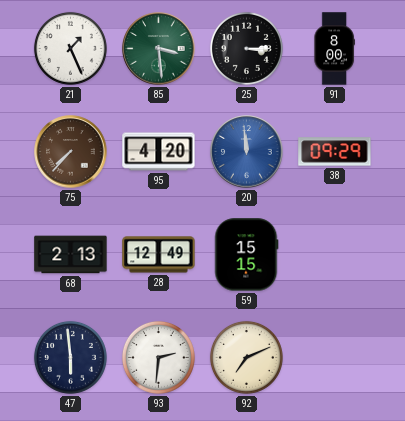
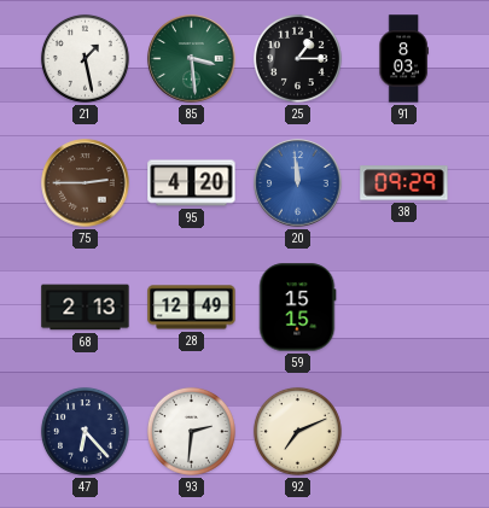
21: 1:26 -> 1:28 (85, 58)
25: 3:15 -> 1:15 (297, 58)
91: 8:00 -> 8:03 (403, 59)
75: 7:37 -> 2:45 (86, 183)
47: 5:59 -> 6:23 (85, 431)
